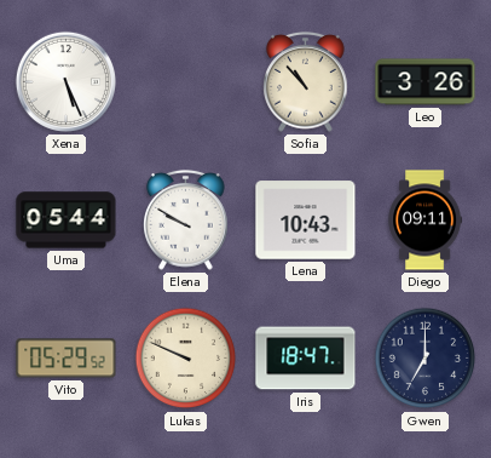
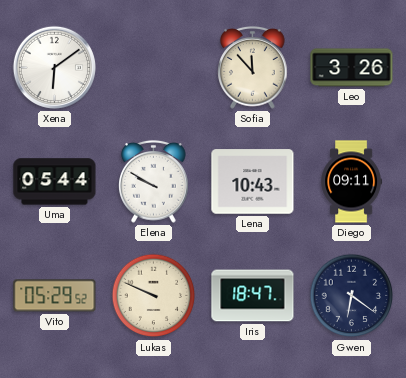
Xena: 5:26 -> 6:09 (54, 67)
Sofia: 10:53 -> 11:53 (253, 68)
Gwen: 7:00 -> 6:21 (352, 296)
